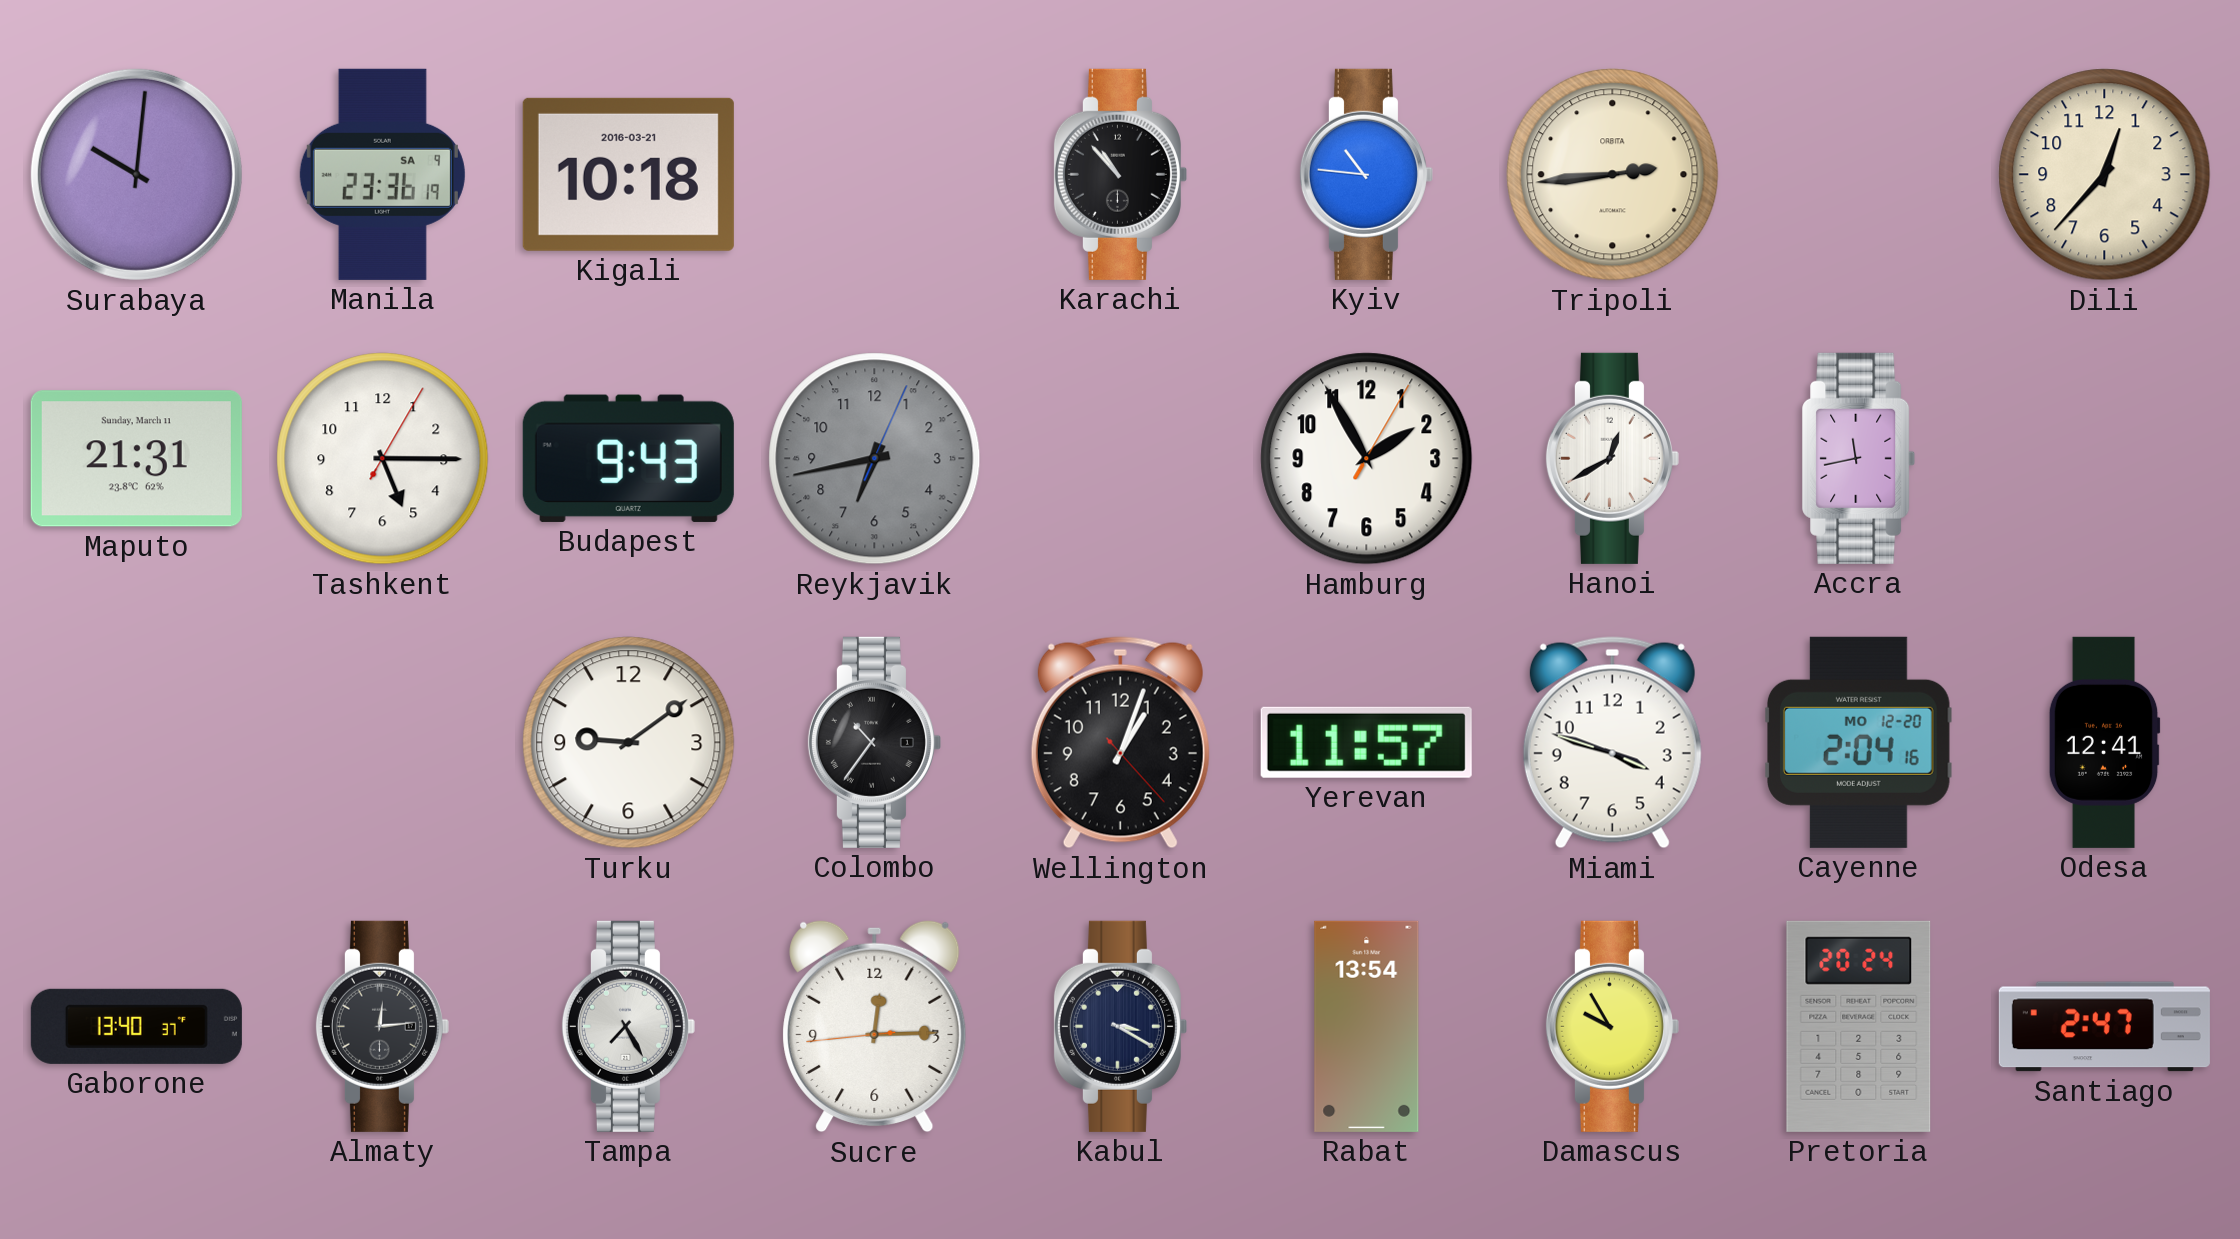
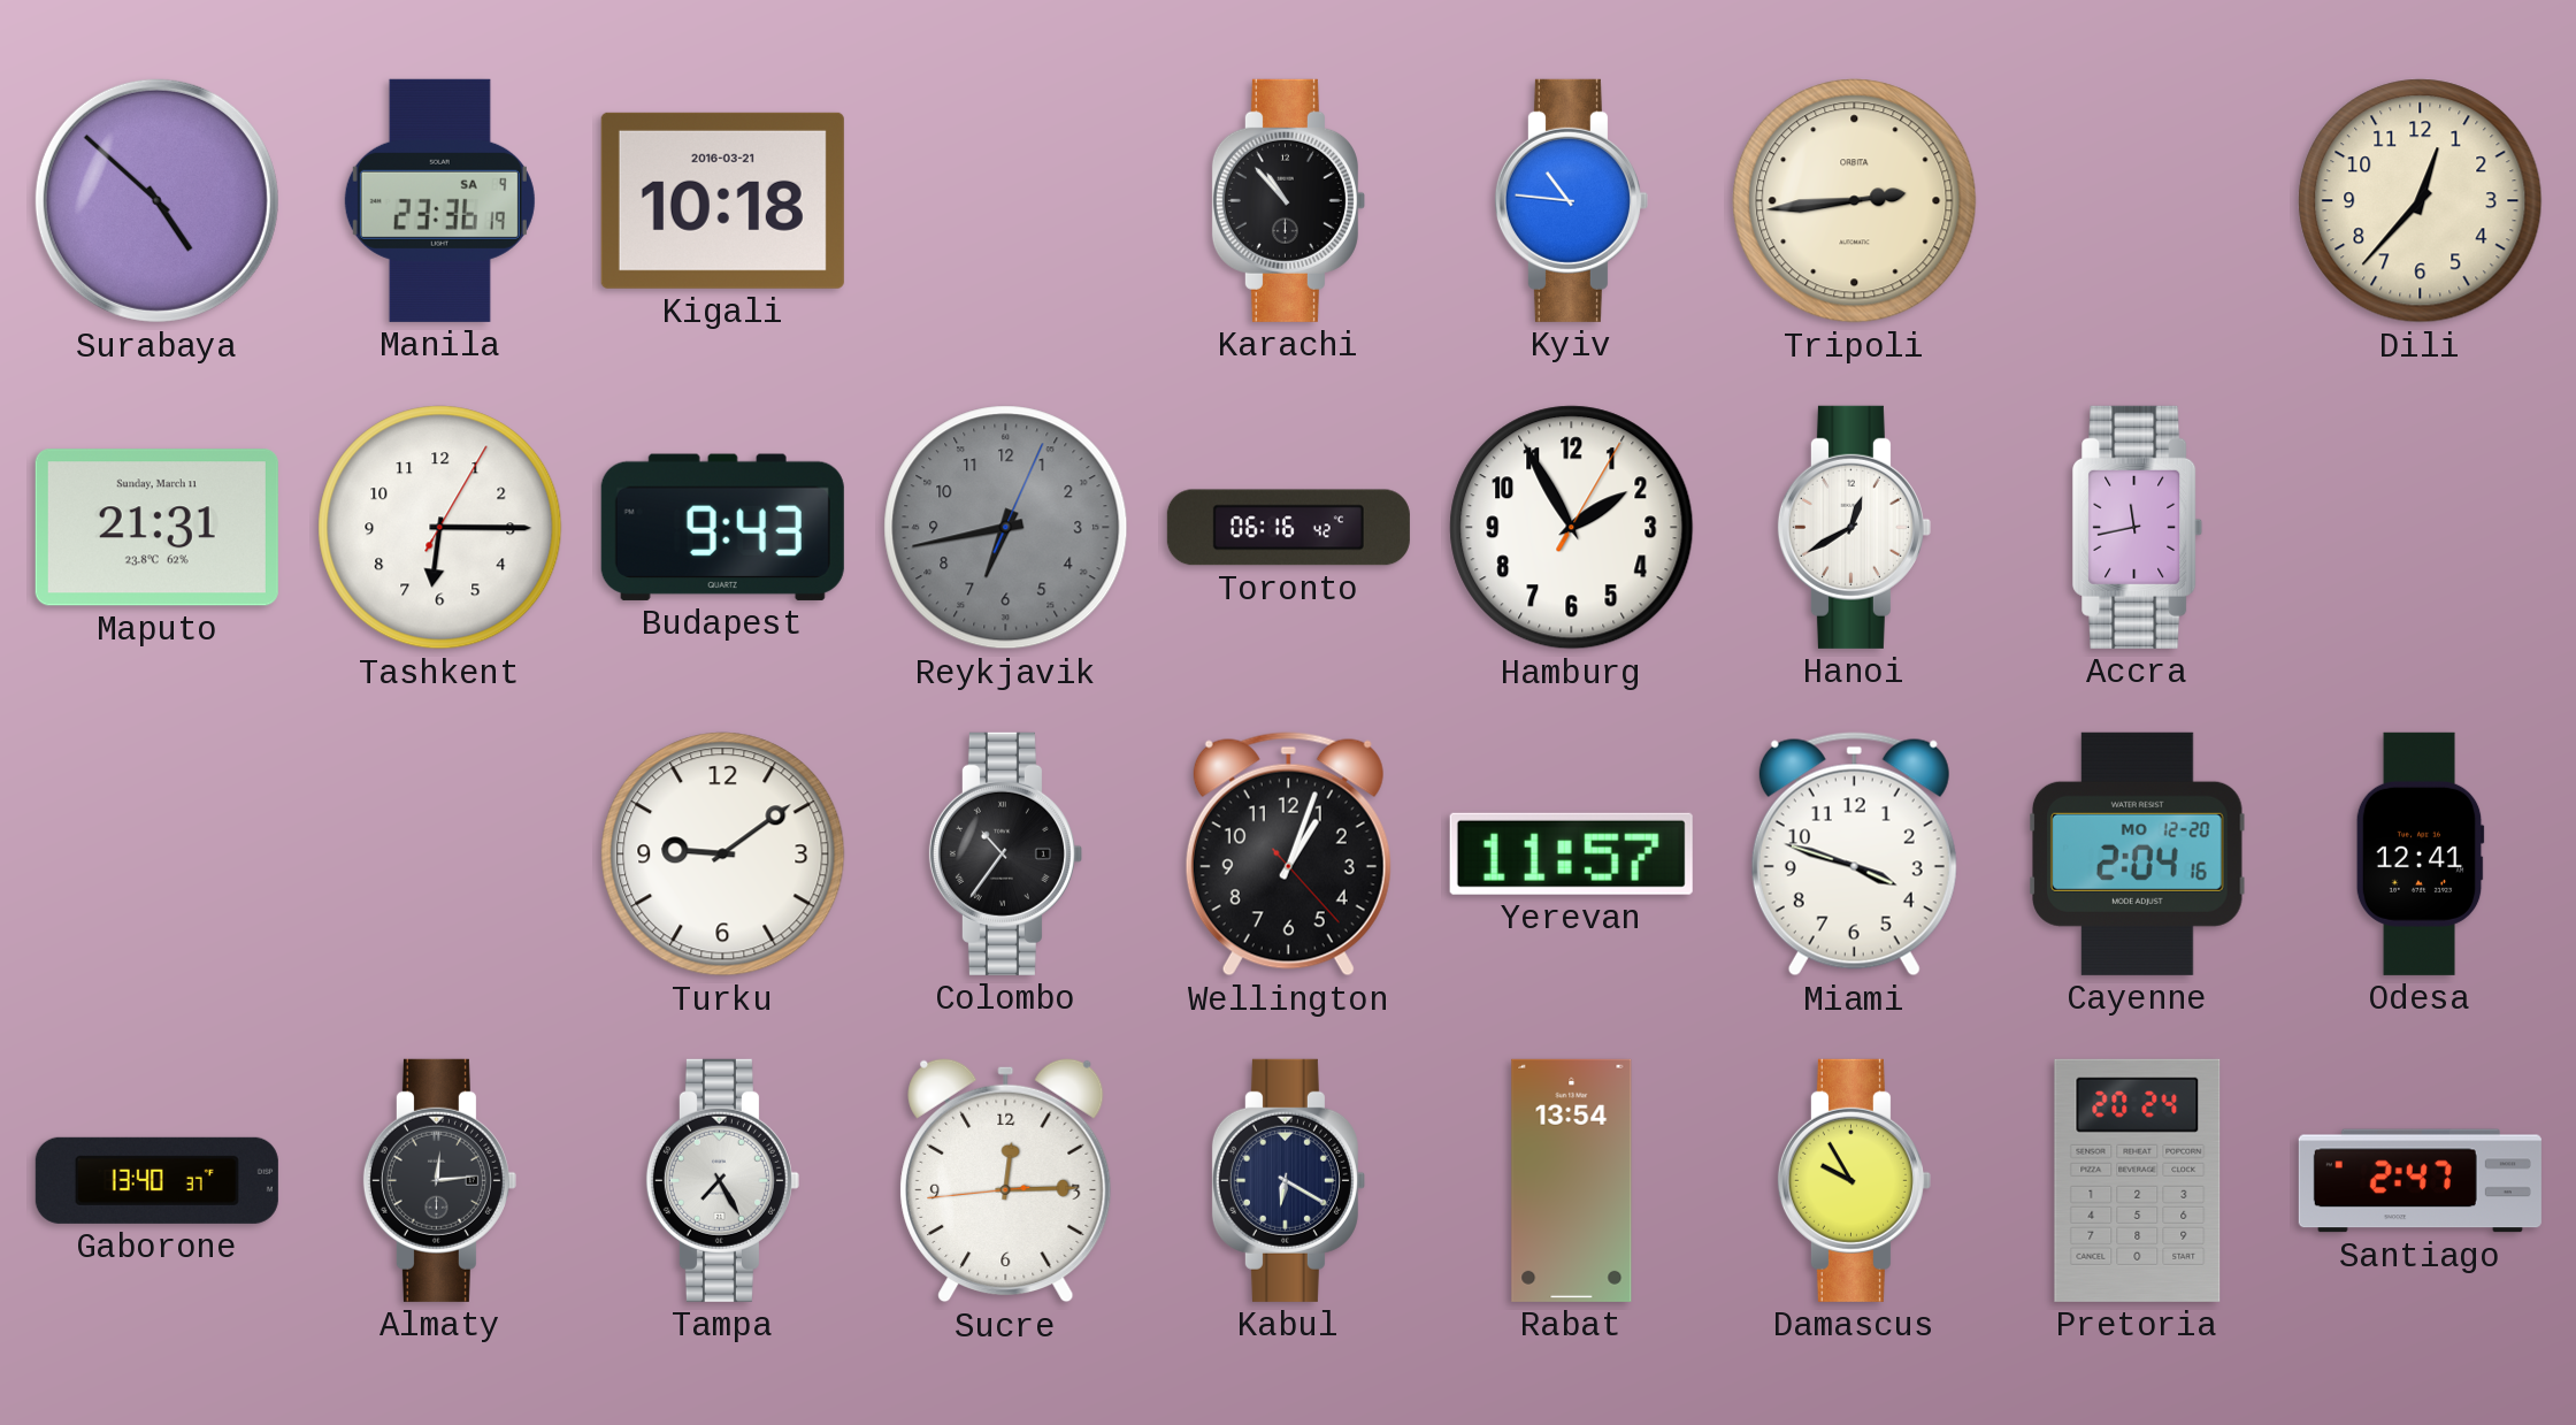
Surabaya: 10:01 -> 4:52 (156, 200)
Tashkent: 5:15 -> 6:15 (440, 528)
Toronto: none -> 06:16 (1288, 528)
Kabul: 3:20 -> 6:20 (1288, 1180)
